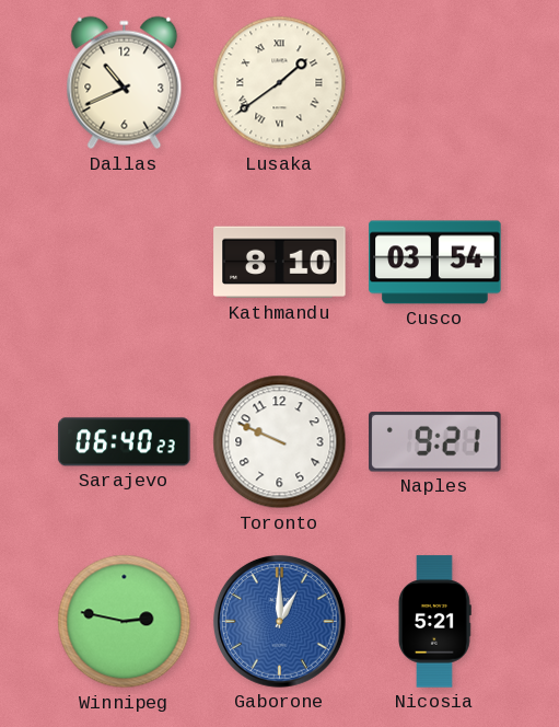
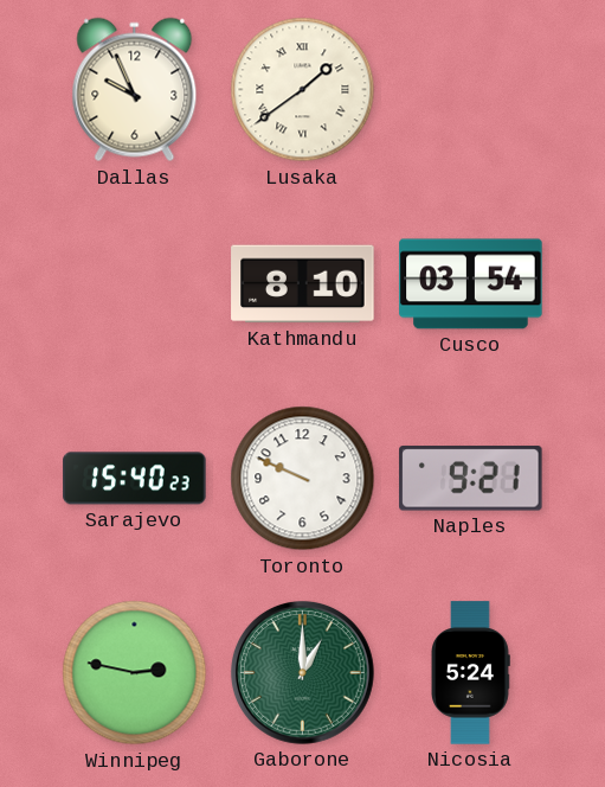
Dallas: 10:41 -> 9:56 (135, 90)
Sarajevo: 06:40 -> 15:40 (135, 479)
Gaborone dial: blue -> green (302, 672)
Nicosia: 5:21 -> 5:24 (471, 673)
